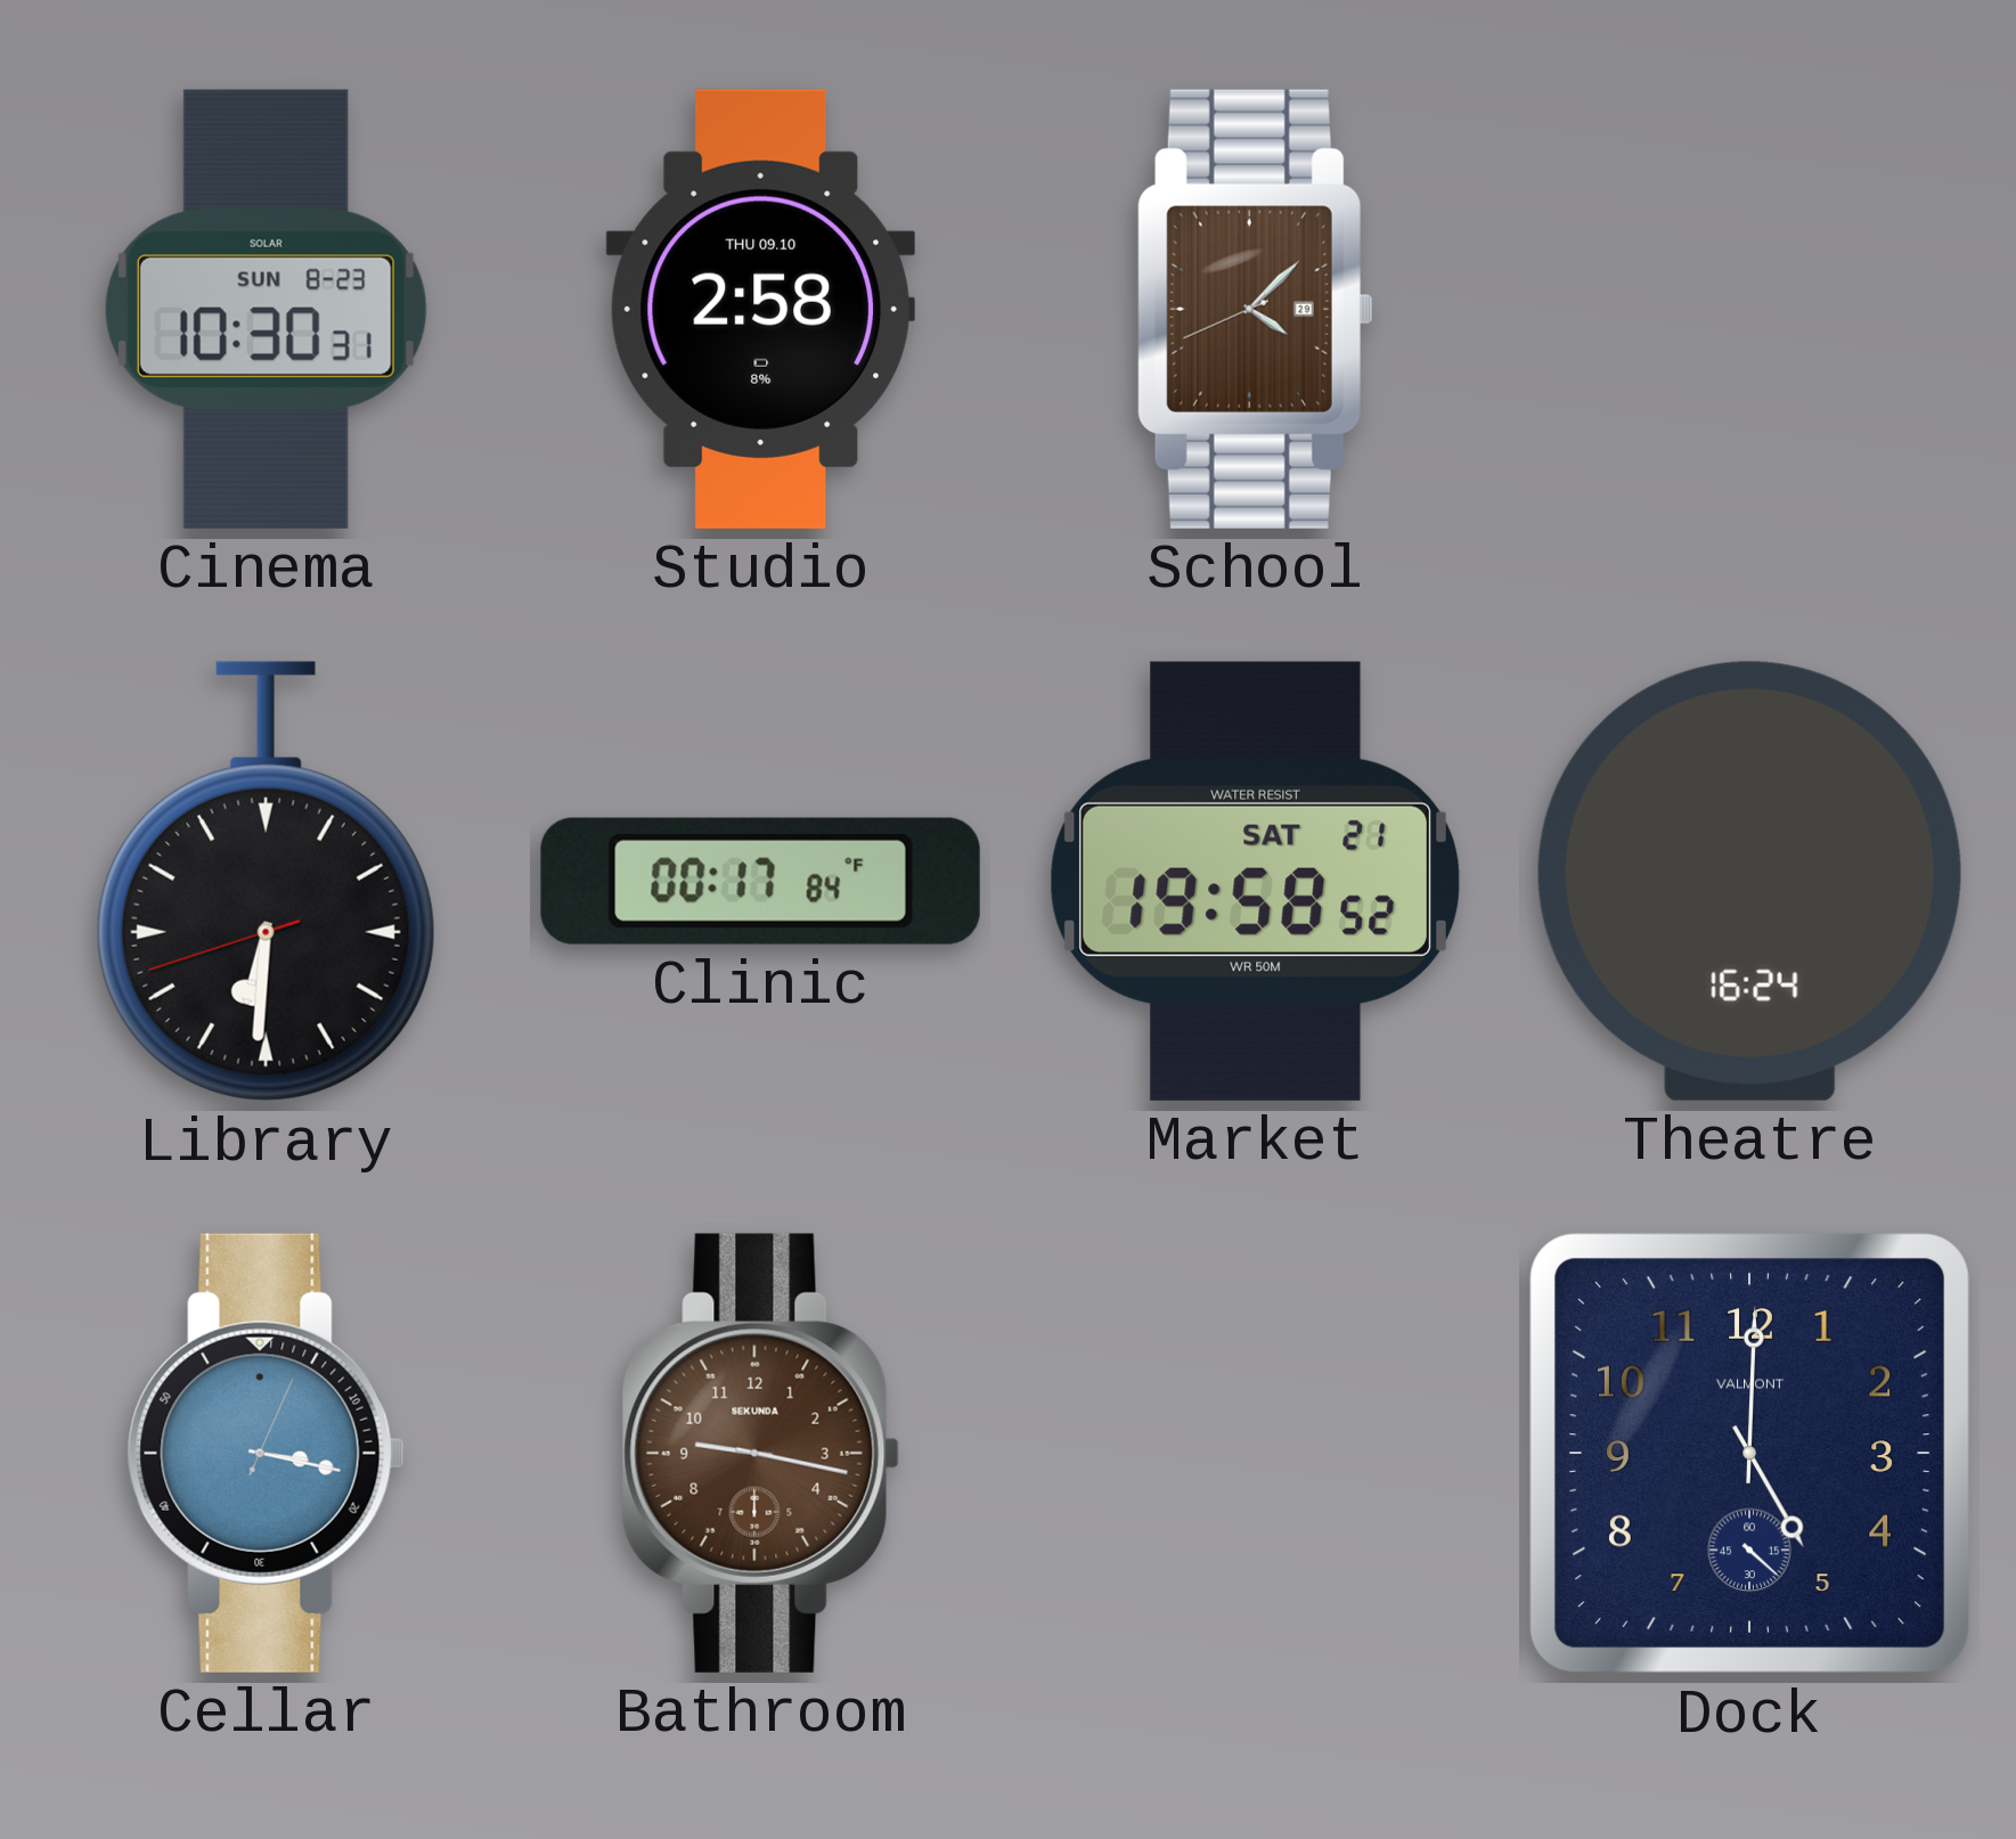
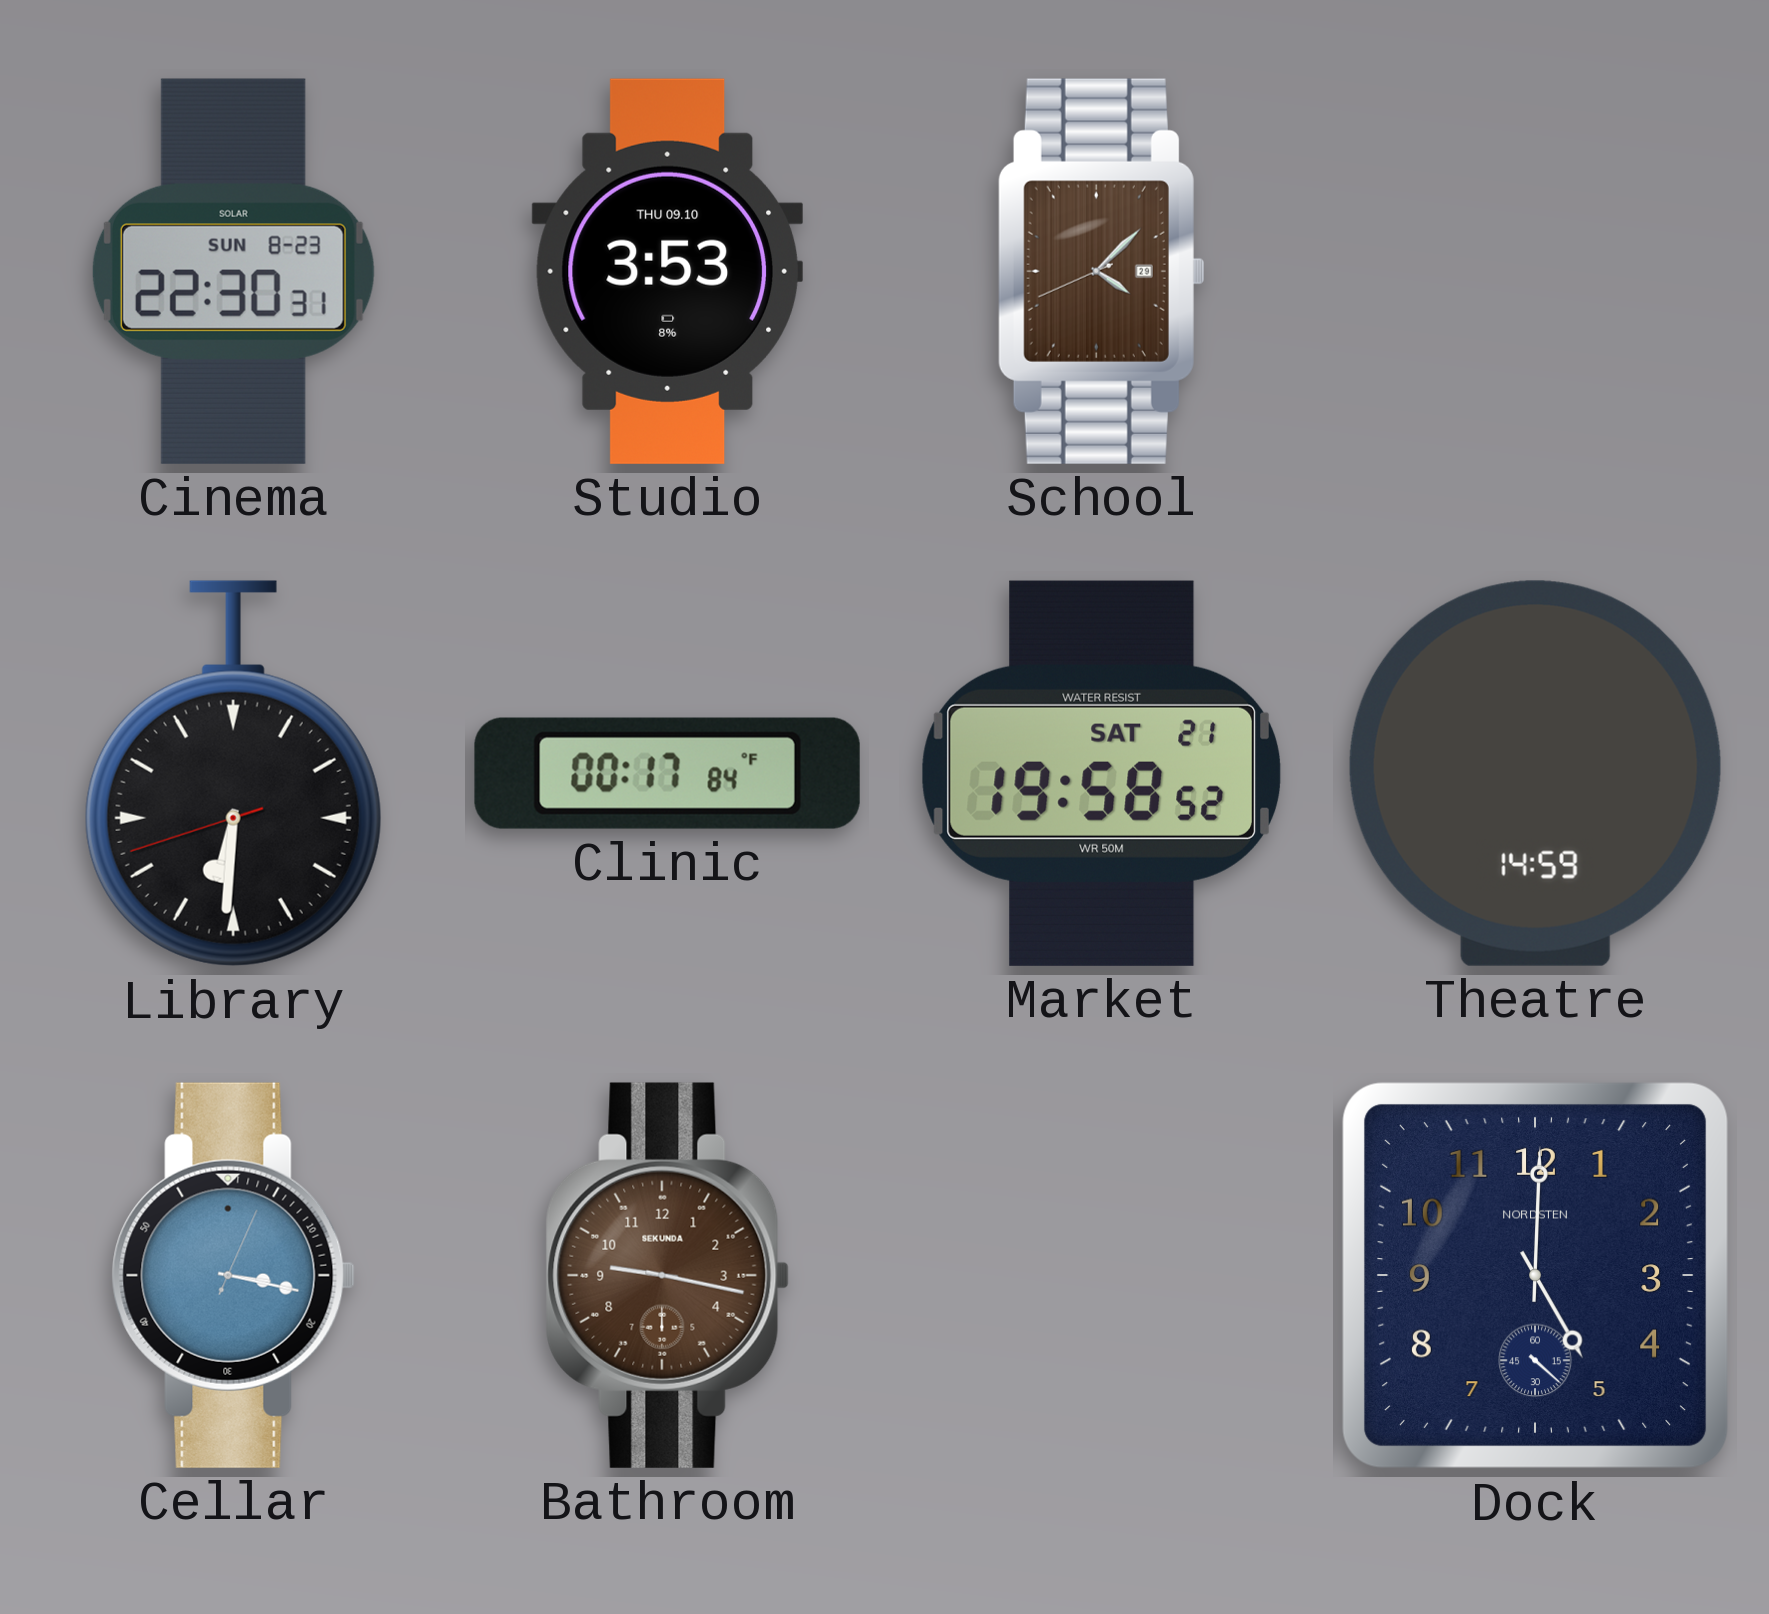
Cinema: 10:30 -> 22:30 (233, 271)
Studio: 2:58 -> 3:53 (667, 271)
Theatre: 16:24 -> 14:59 (1535, 773)
Dock brand: VALMONT -> NORDSTEN (1535, 1275)
